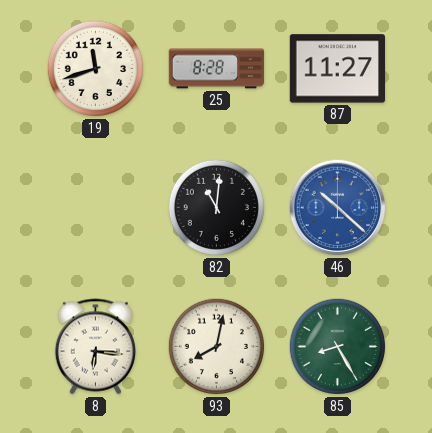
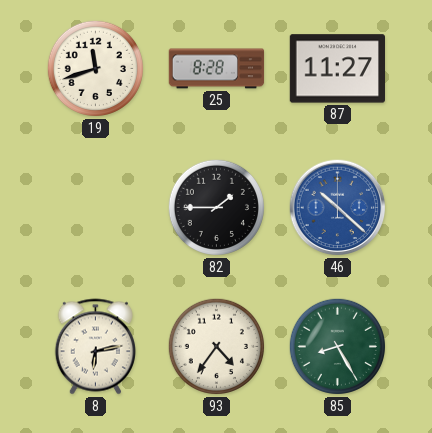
82: 11:01 -> 1:45 (216, 207)
8: 6:16 -> 6:13 (95, 347)
93: 8:02 -> 4:36 (216, 346)
